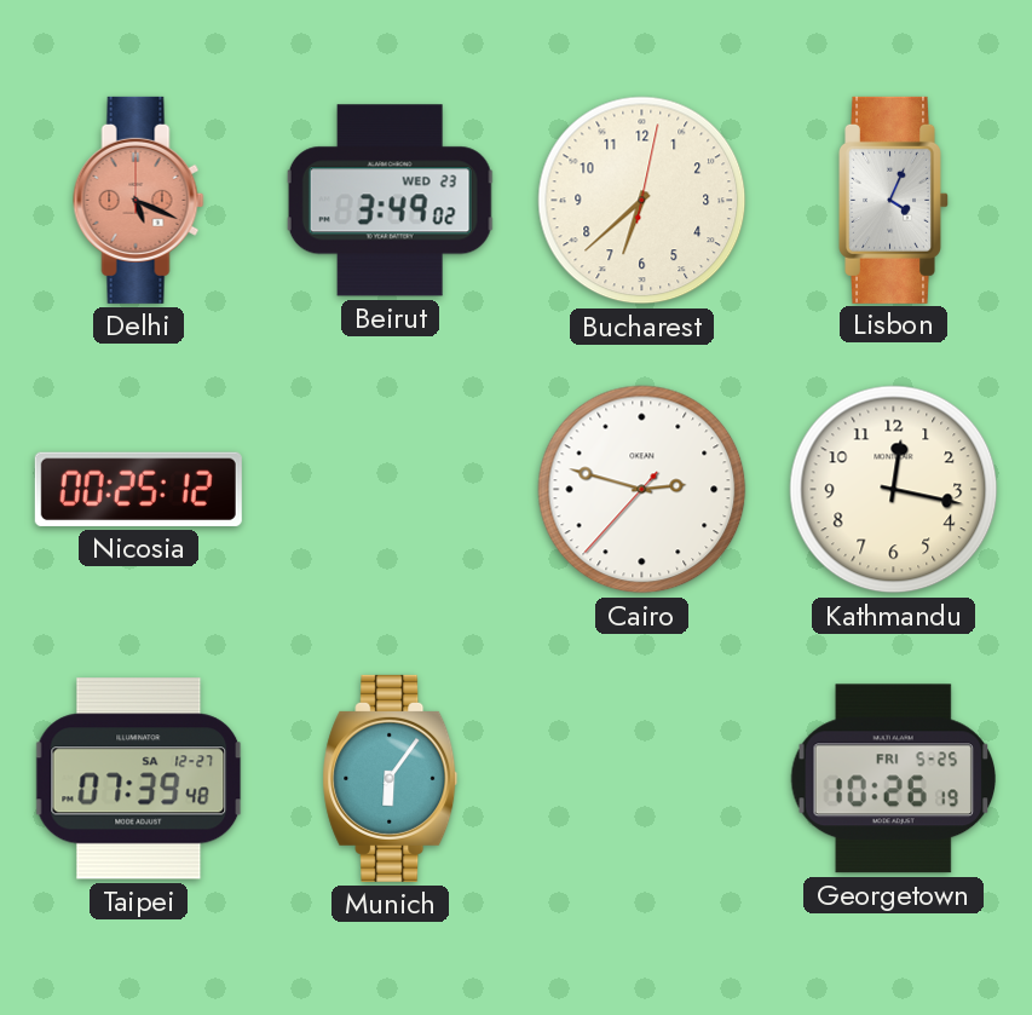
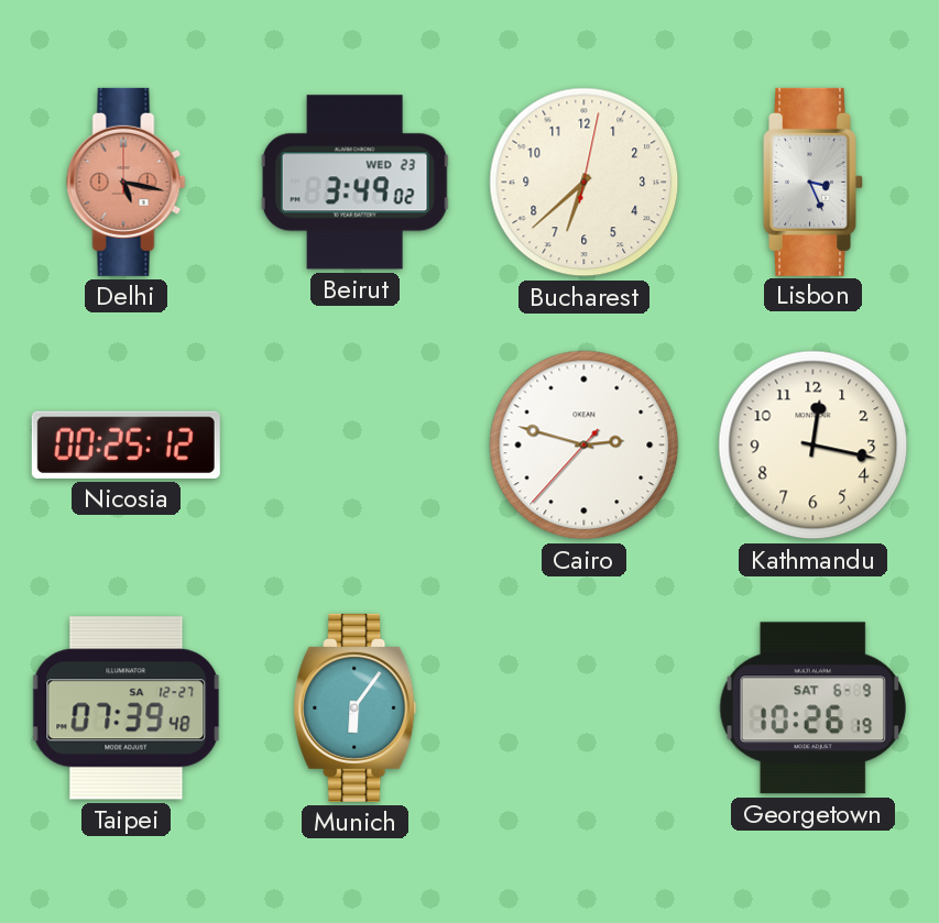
Delhi: 5:19 -> 5:17 (127, 182)
Lisbon: 4:04 -> 3:26 (814, 182)
Georgetown date: FRI 5-25 -> SAT 6-9 (814, 708)
